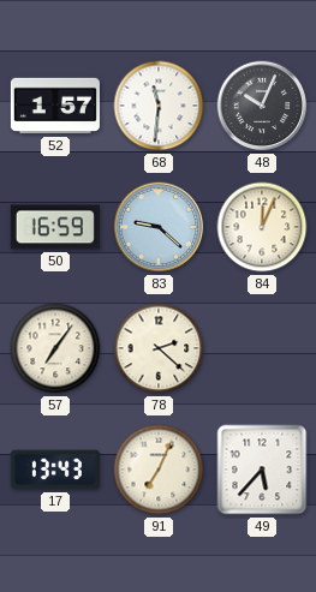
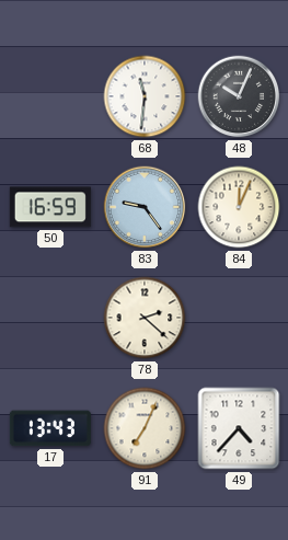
52: 1:57 -> none (55, 106)
83: 9:22 -> 9:24 (145, 207)
57: 7:06 -> none (55, 348)
49: 5:37 -> 4:37 (239, 428)
